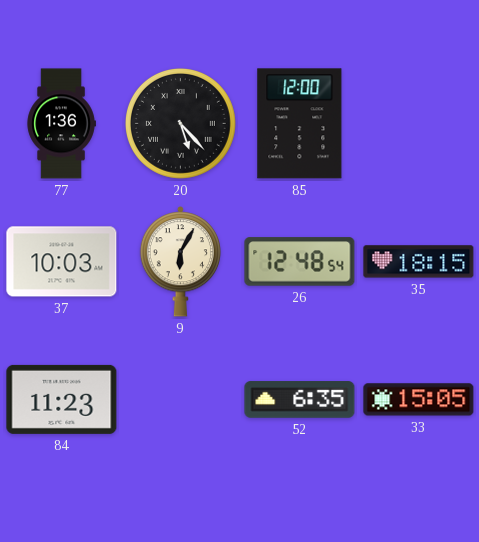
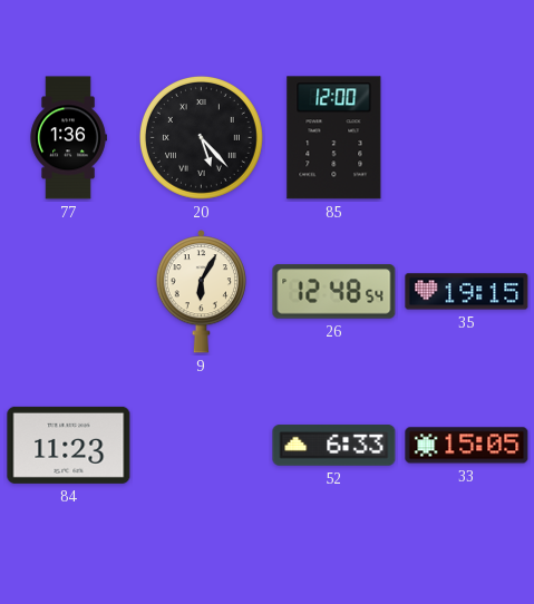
37: 10:03 -> none (62, 262)
35: 18:15 -> 19:15 (467, 292)
52: 6:35 -> 6:33 (334, 446)
